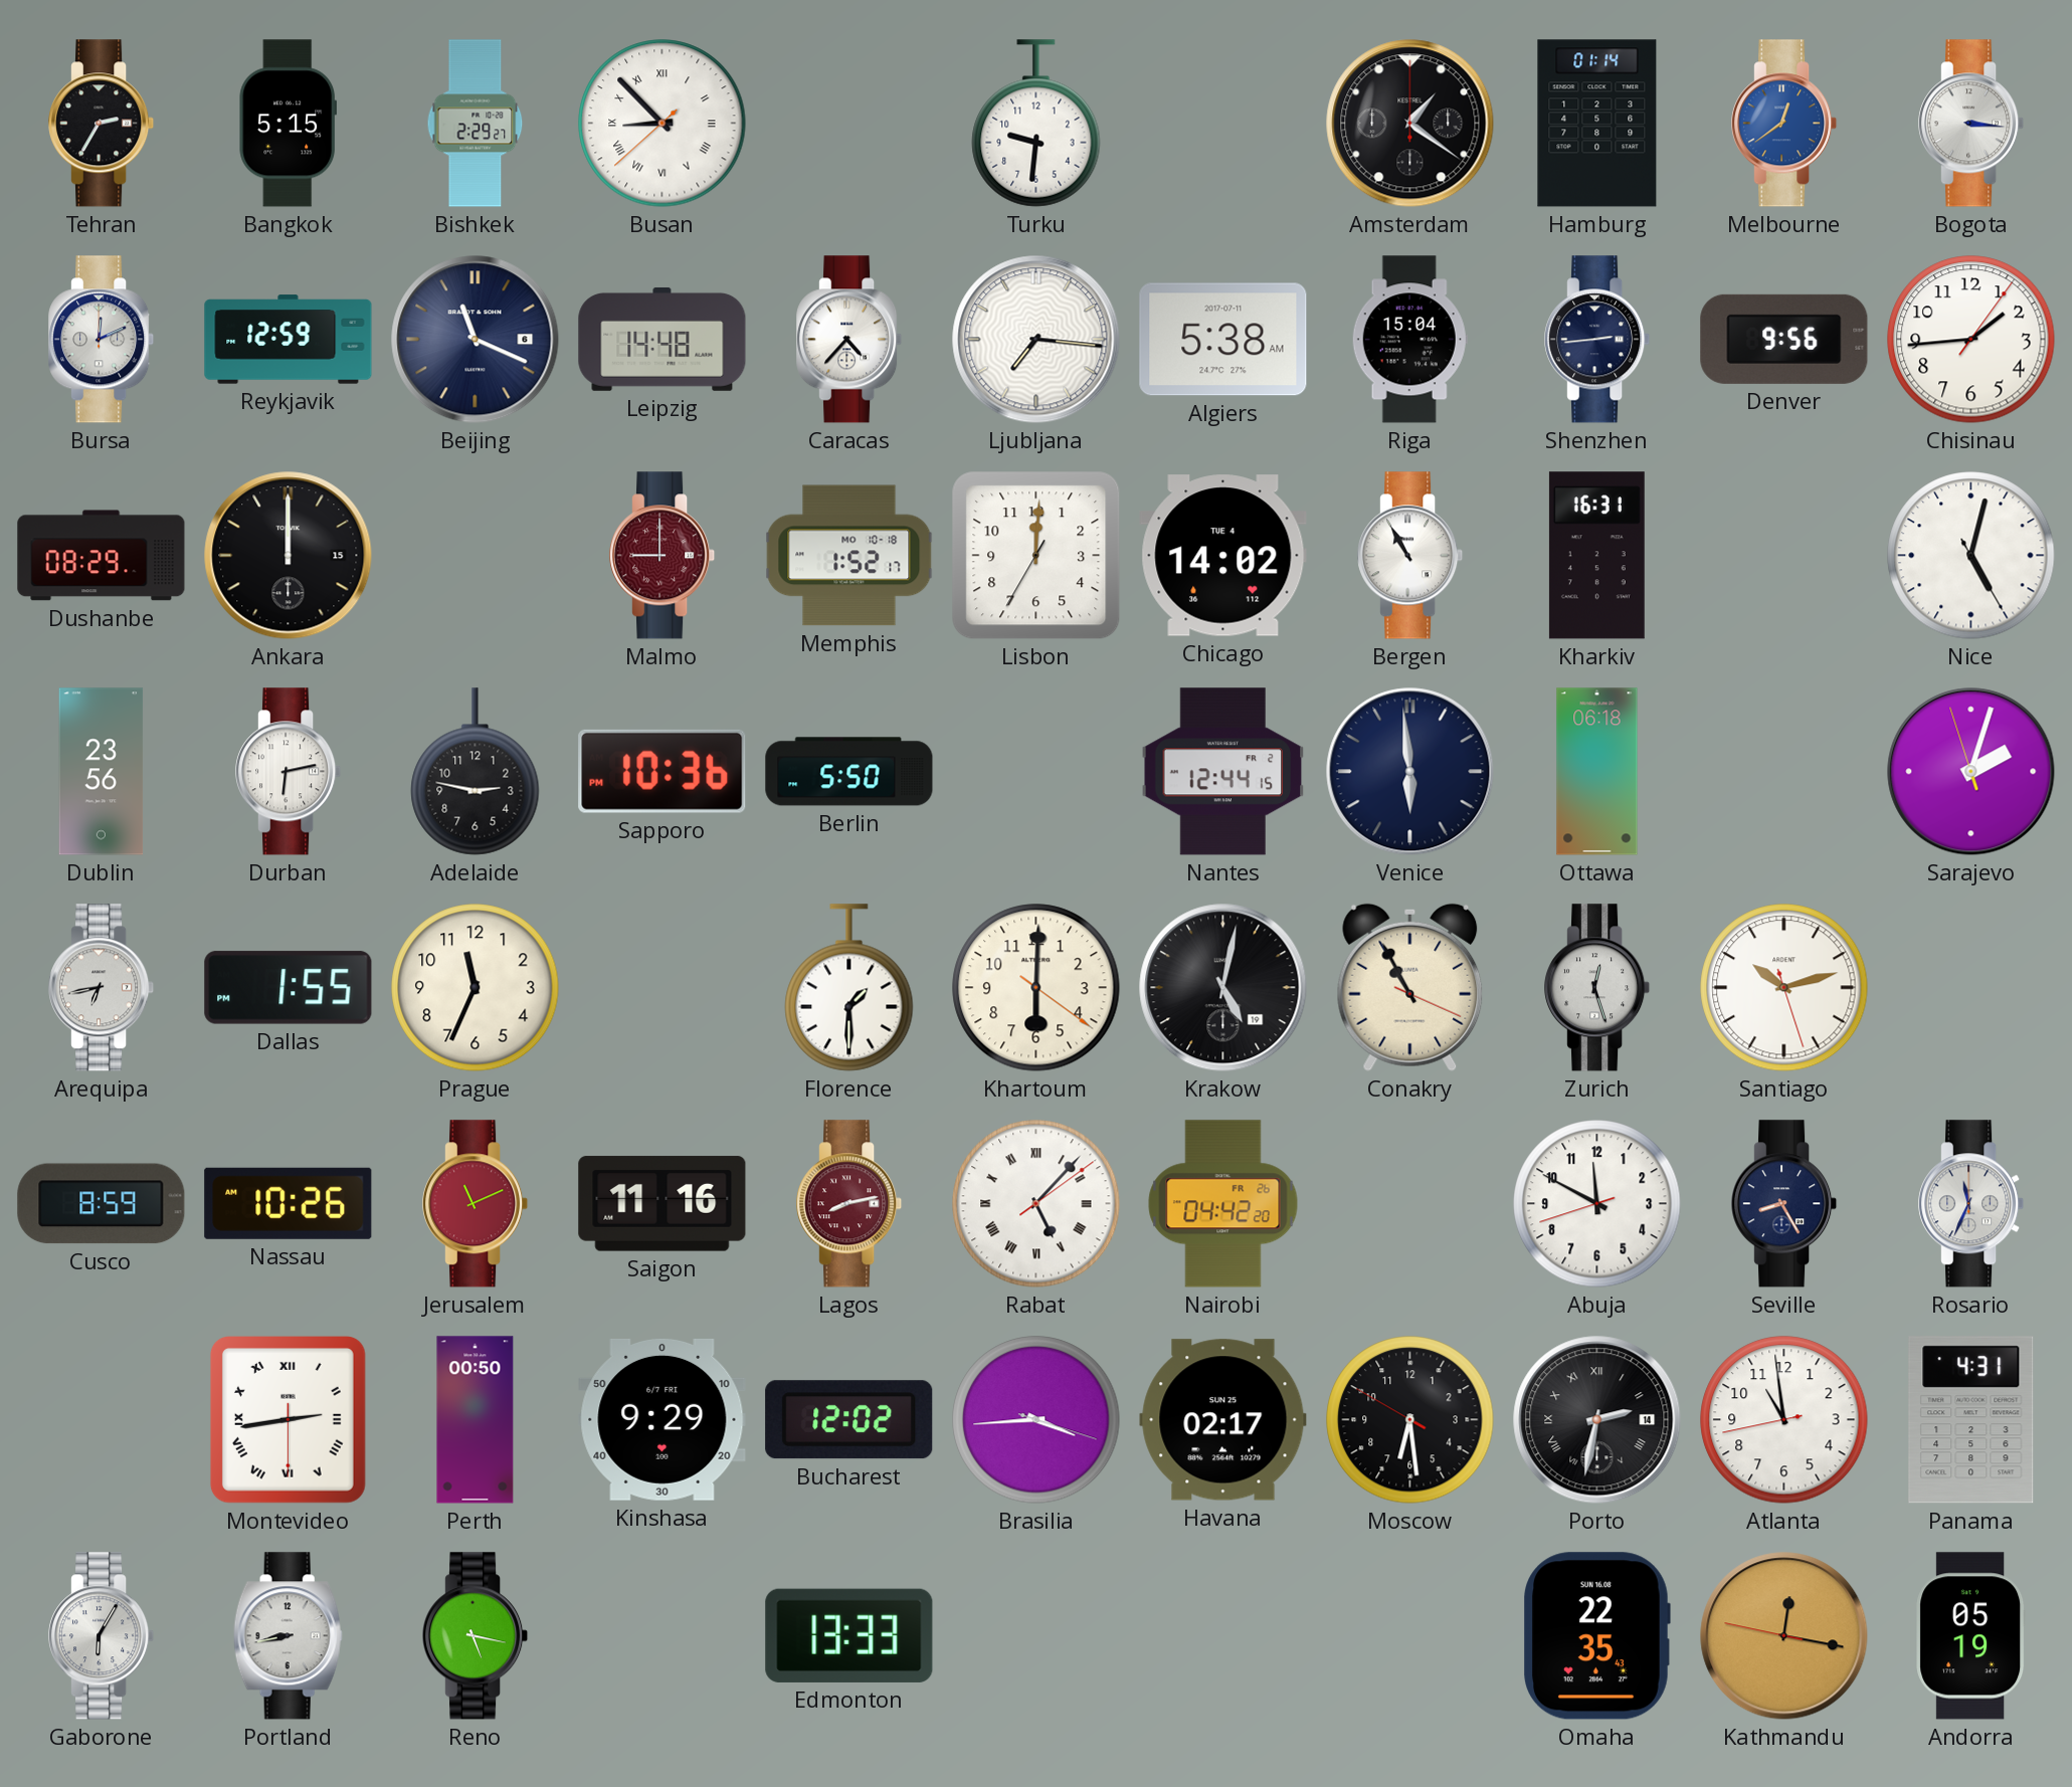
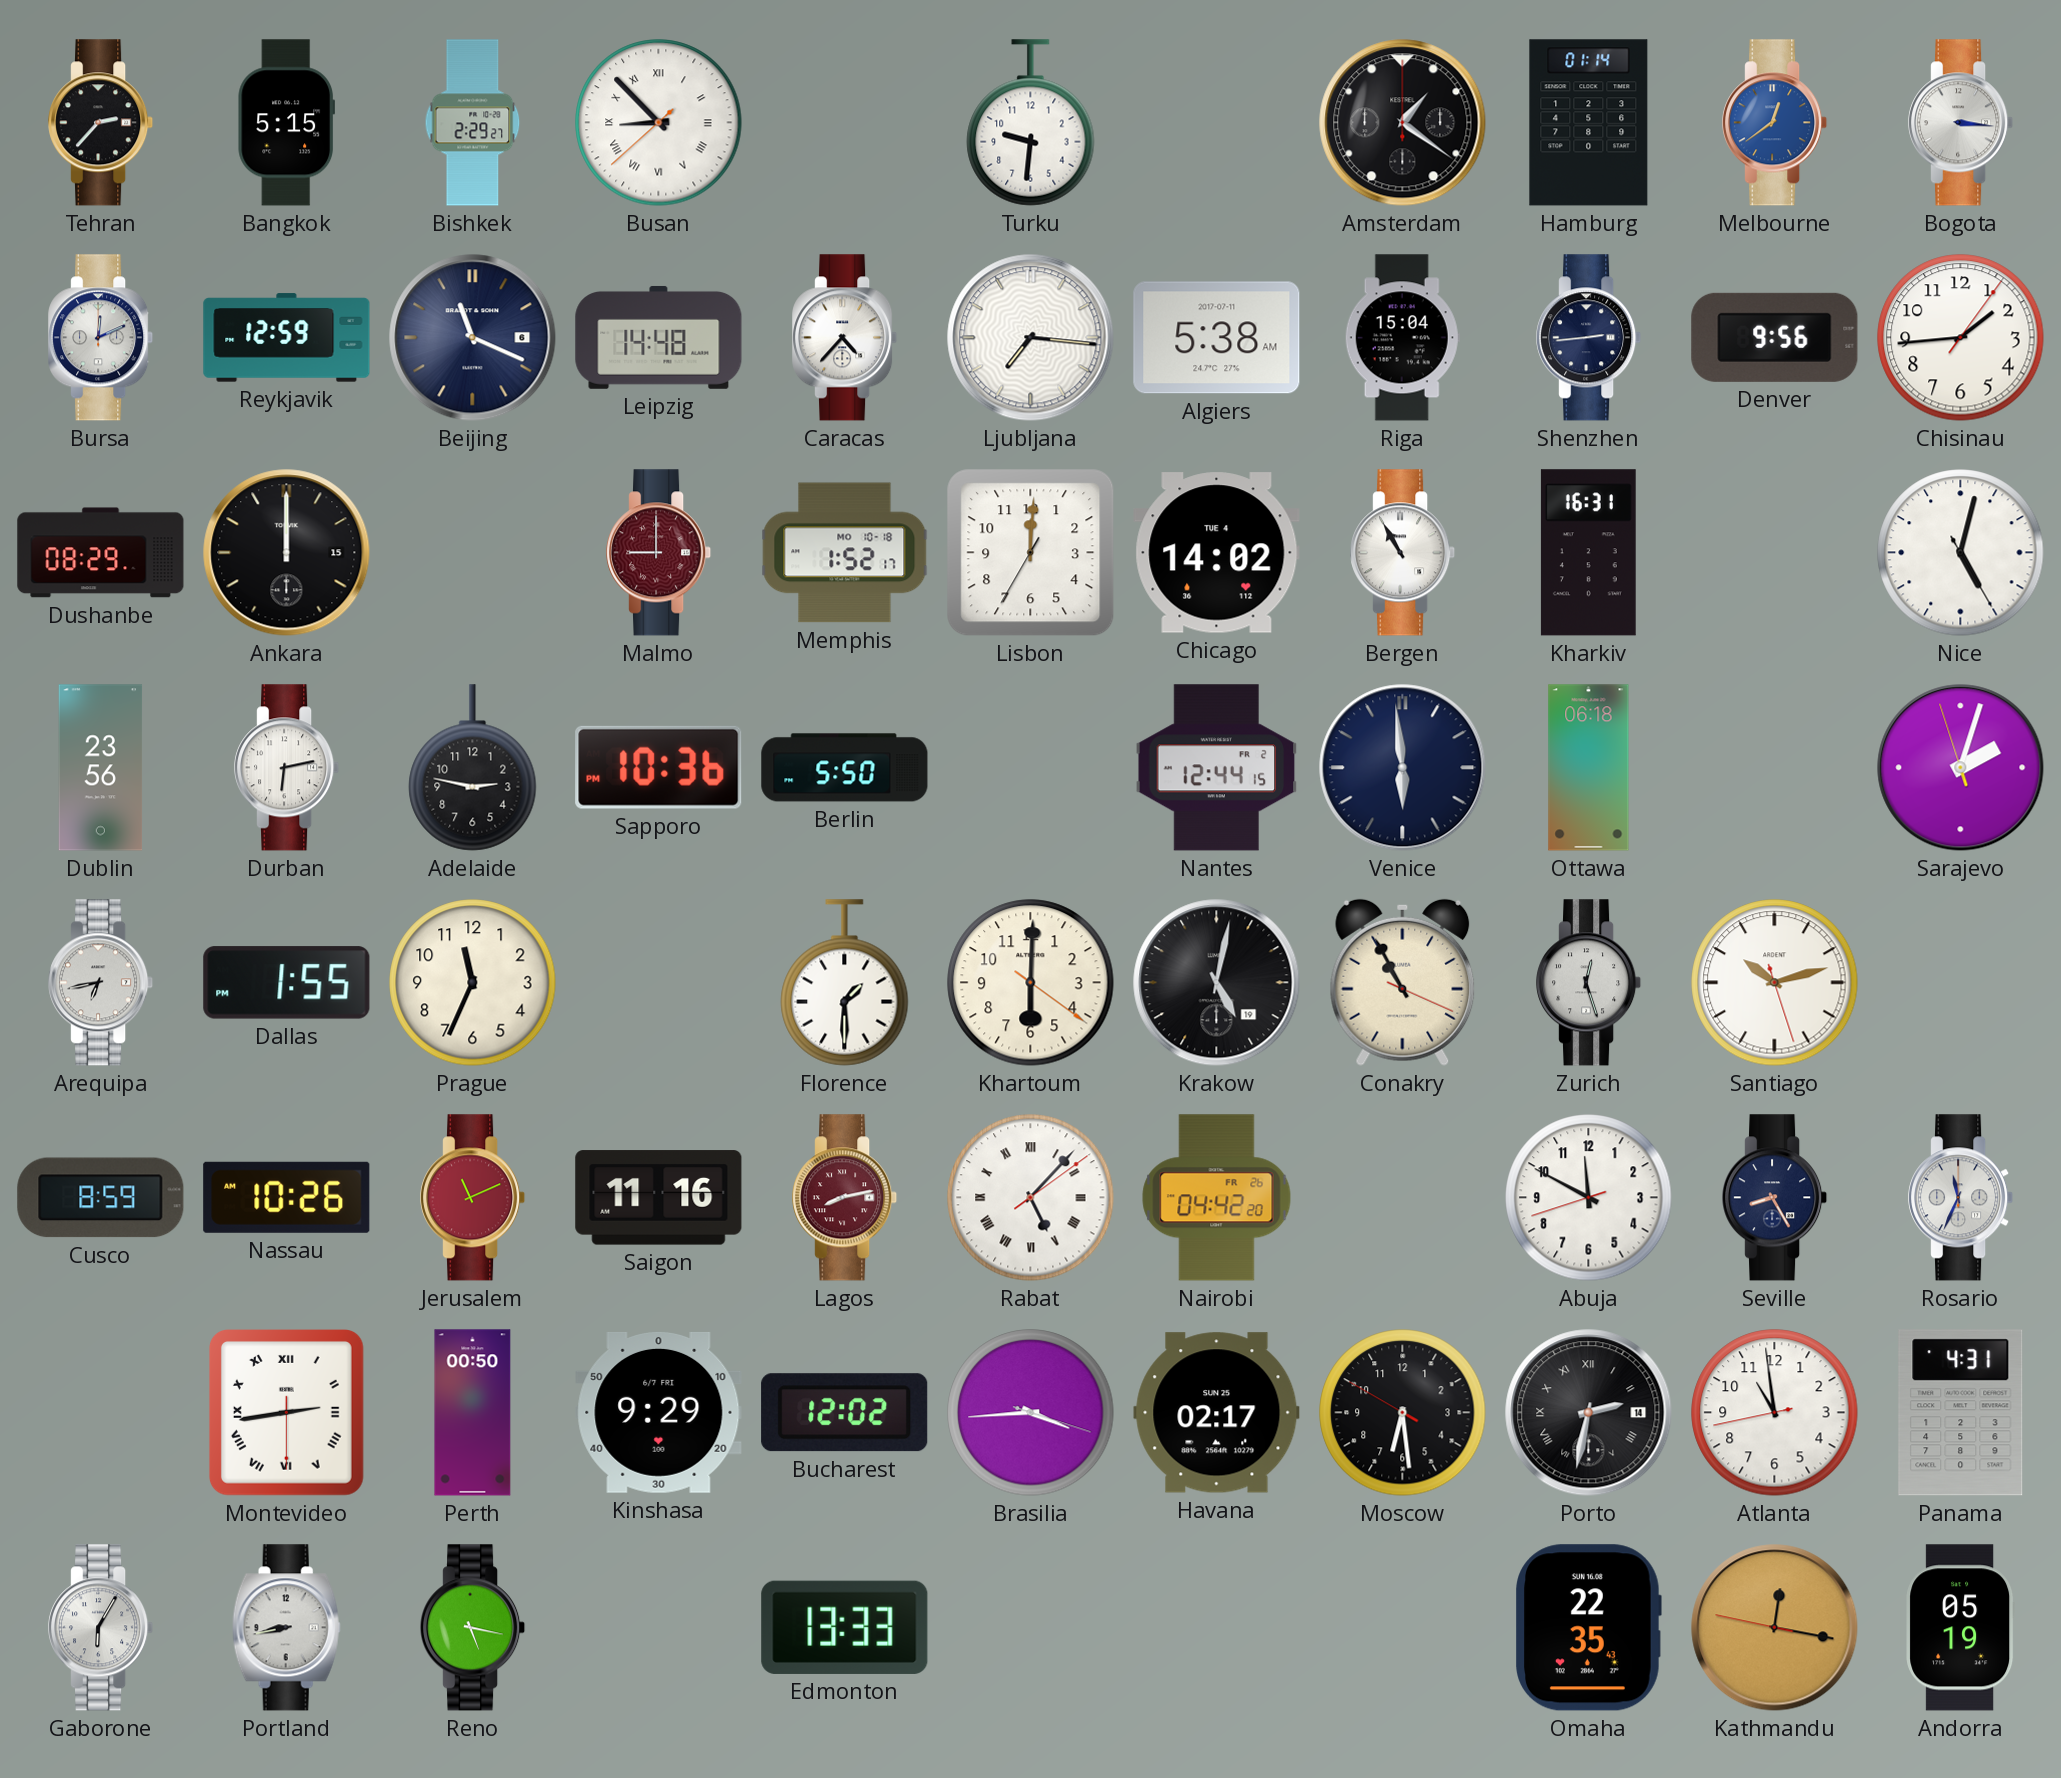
Tehran: 2:35 -> 2:37 (101, 123)
